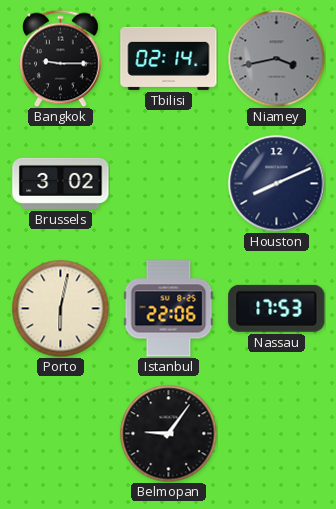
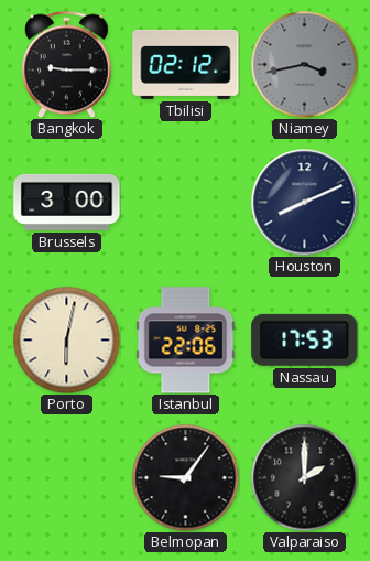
Tbilisi: 02:14 -> 02:12 (186, 64)
Brussels: 3:02 -> 3:00 (67, 202)
Valparaiso: none -> 2:00 (304, 477)
